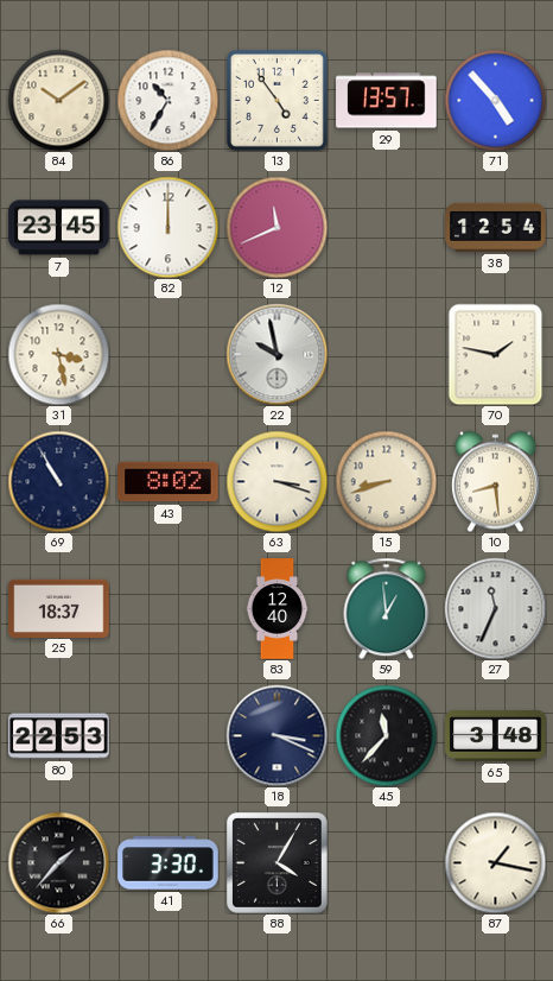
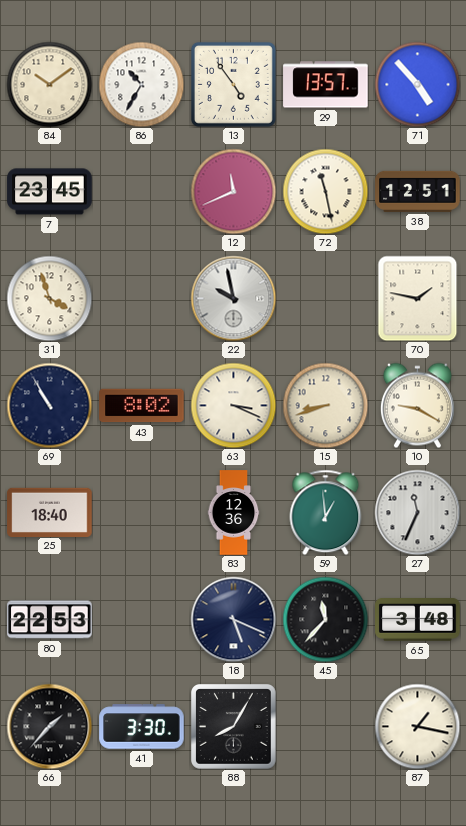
82: 12:00 -> none (167, 227)
72: none -> 11:28 (325, 191)
38: 12:54 -> 12:51 (418, 191)
31: 3:28 -> 3:57 (49, 298)
63: 3:18 -> 3:19 (233, 405)
10: 8:29 -> 9:20 (417, 405)
25: 18:37 -> 18:40 (50, 512)
83: 12:40 -> 12:36 (234, 513)
18: 3:19 -> 5:19 (233, 619)
88: 4:05 -> 8:05 (234, 727)
